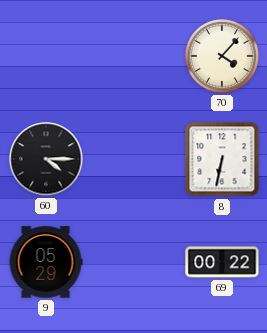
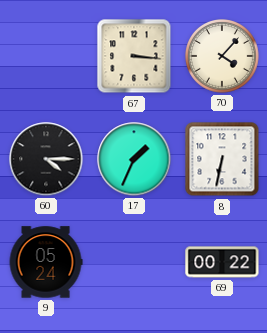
67: none -> 3:16 (134, 56)
17: none -> 1:34 (134, 159)
9: 05:29 -> 05:24 (46, 262)
